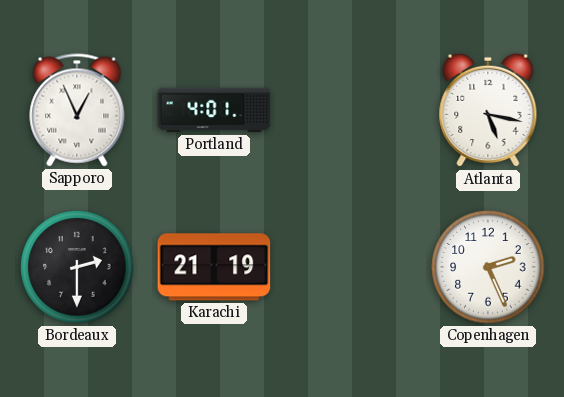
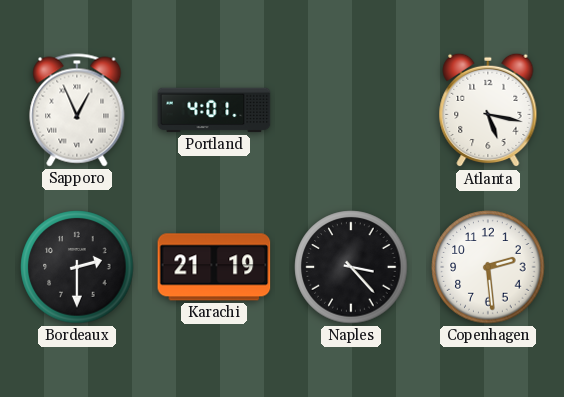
Naples: none -> 3:23 (351, 267)
Copenhagen: 2:26 -> 2:29 (488, 267)
